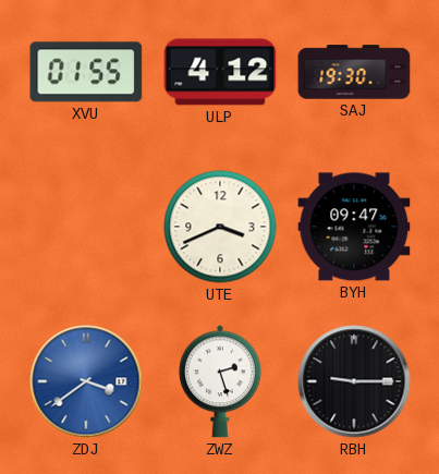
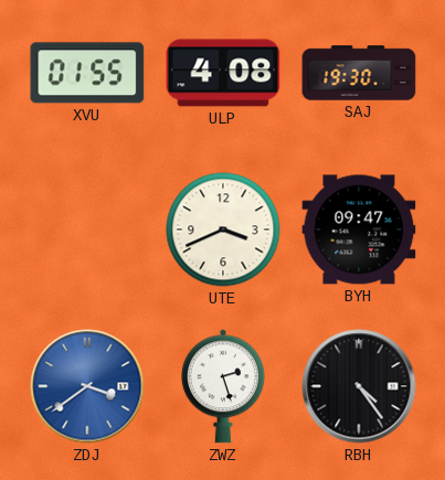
ULP: 4:12 -> 4:08 (223, 73)
RBH: 9:15 -> 4:24 (359, 386)
